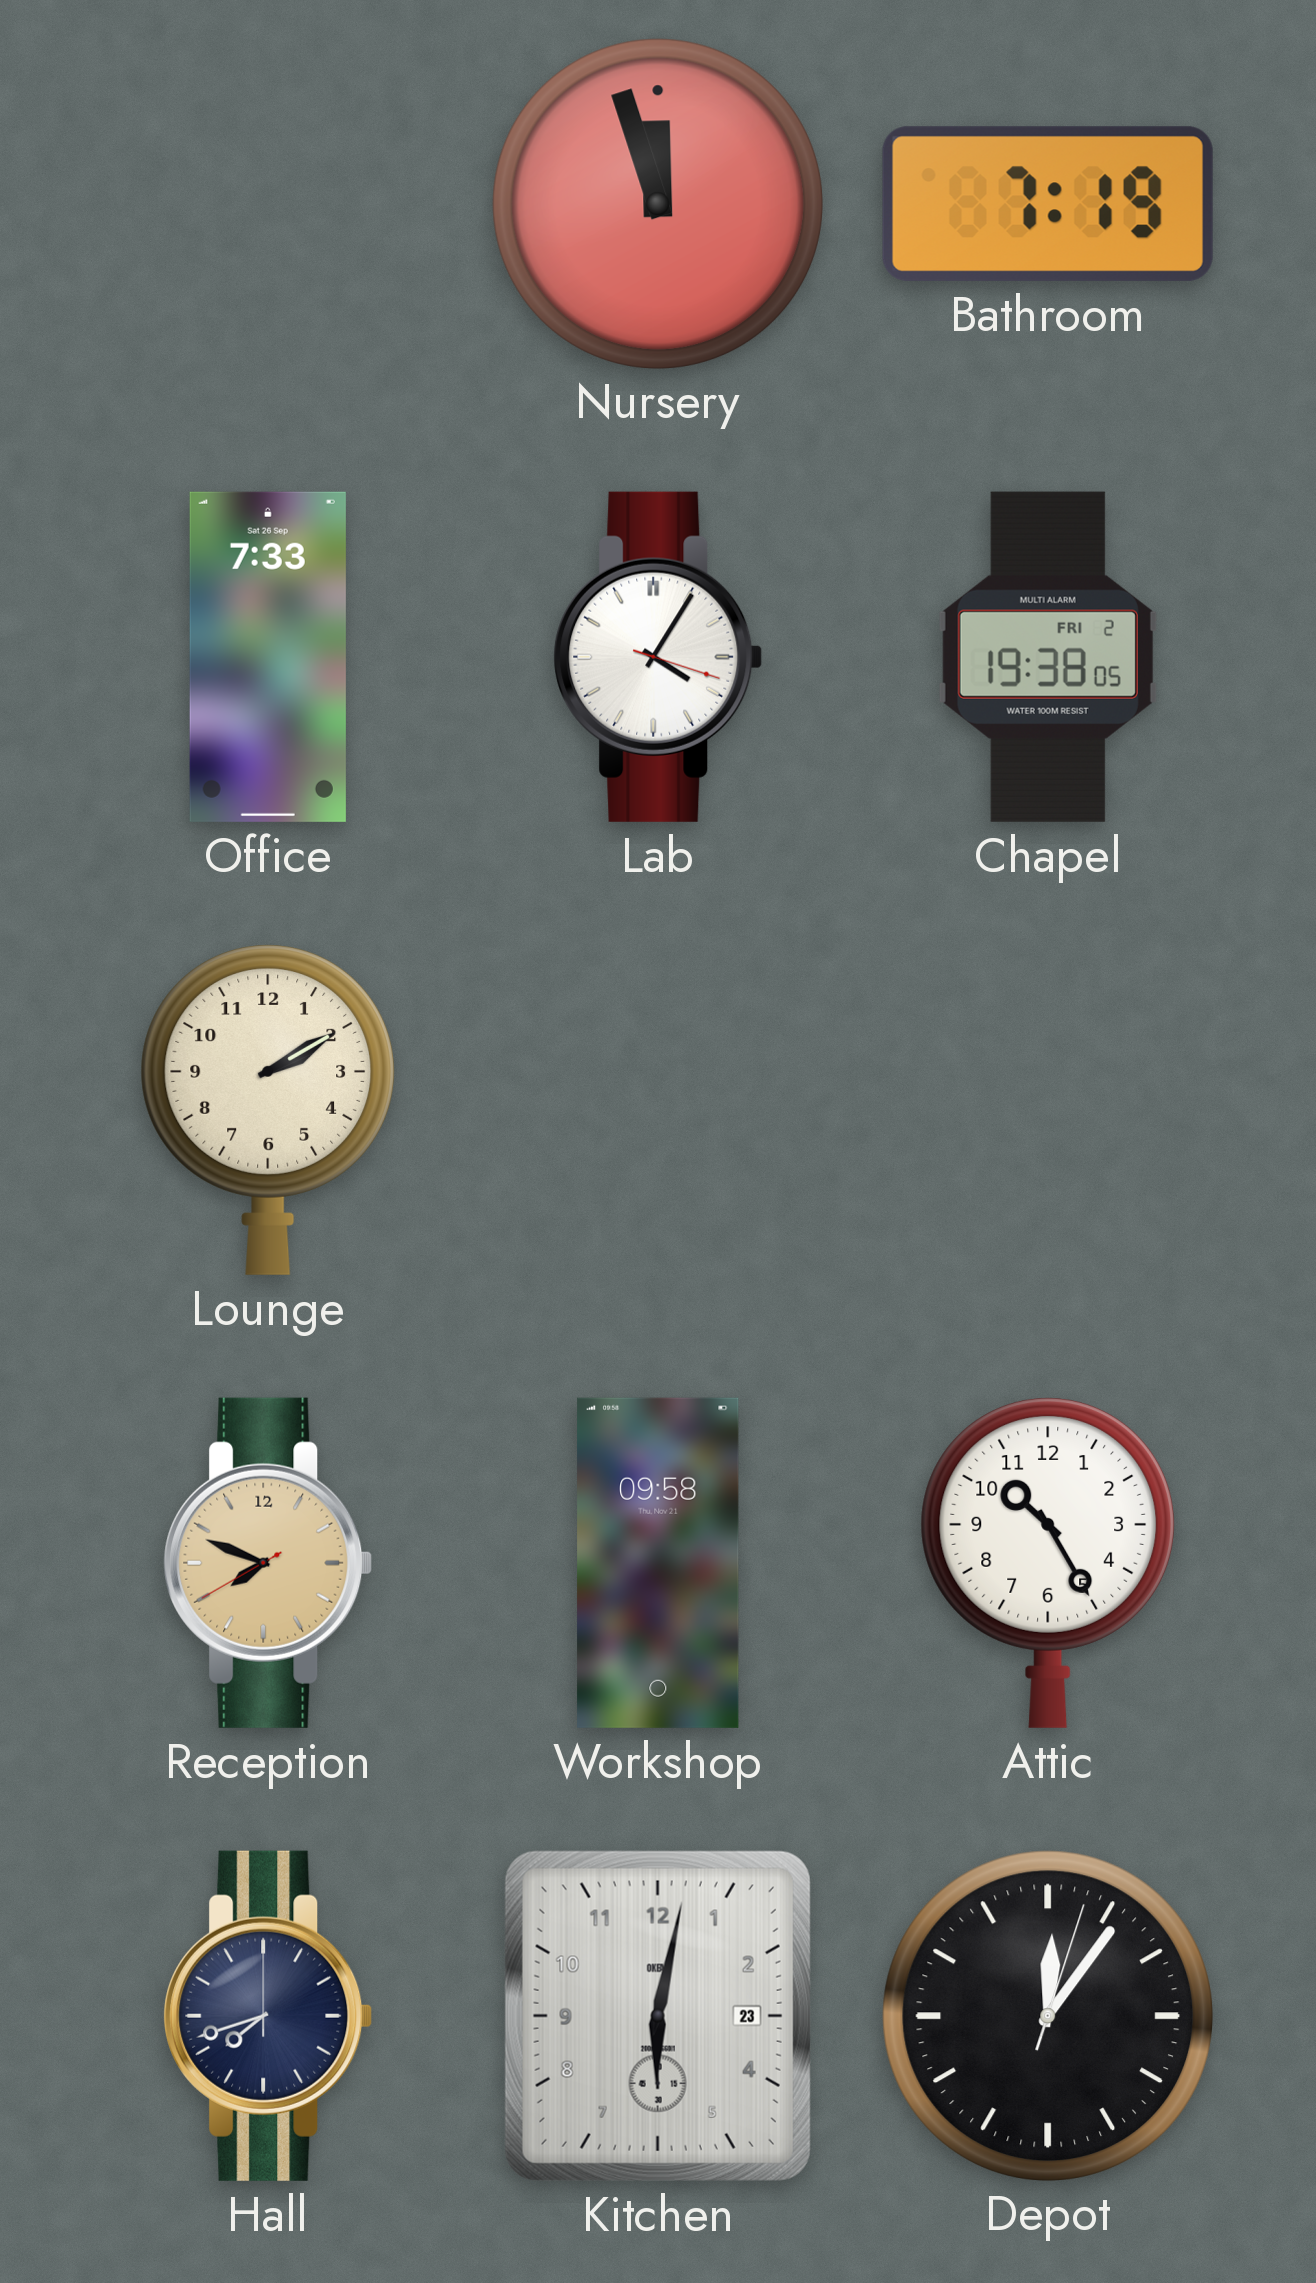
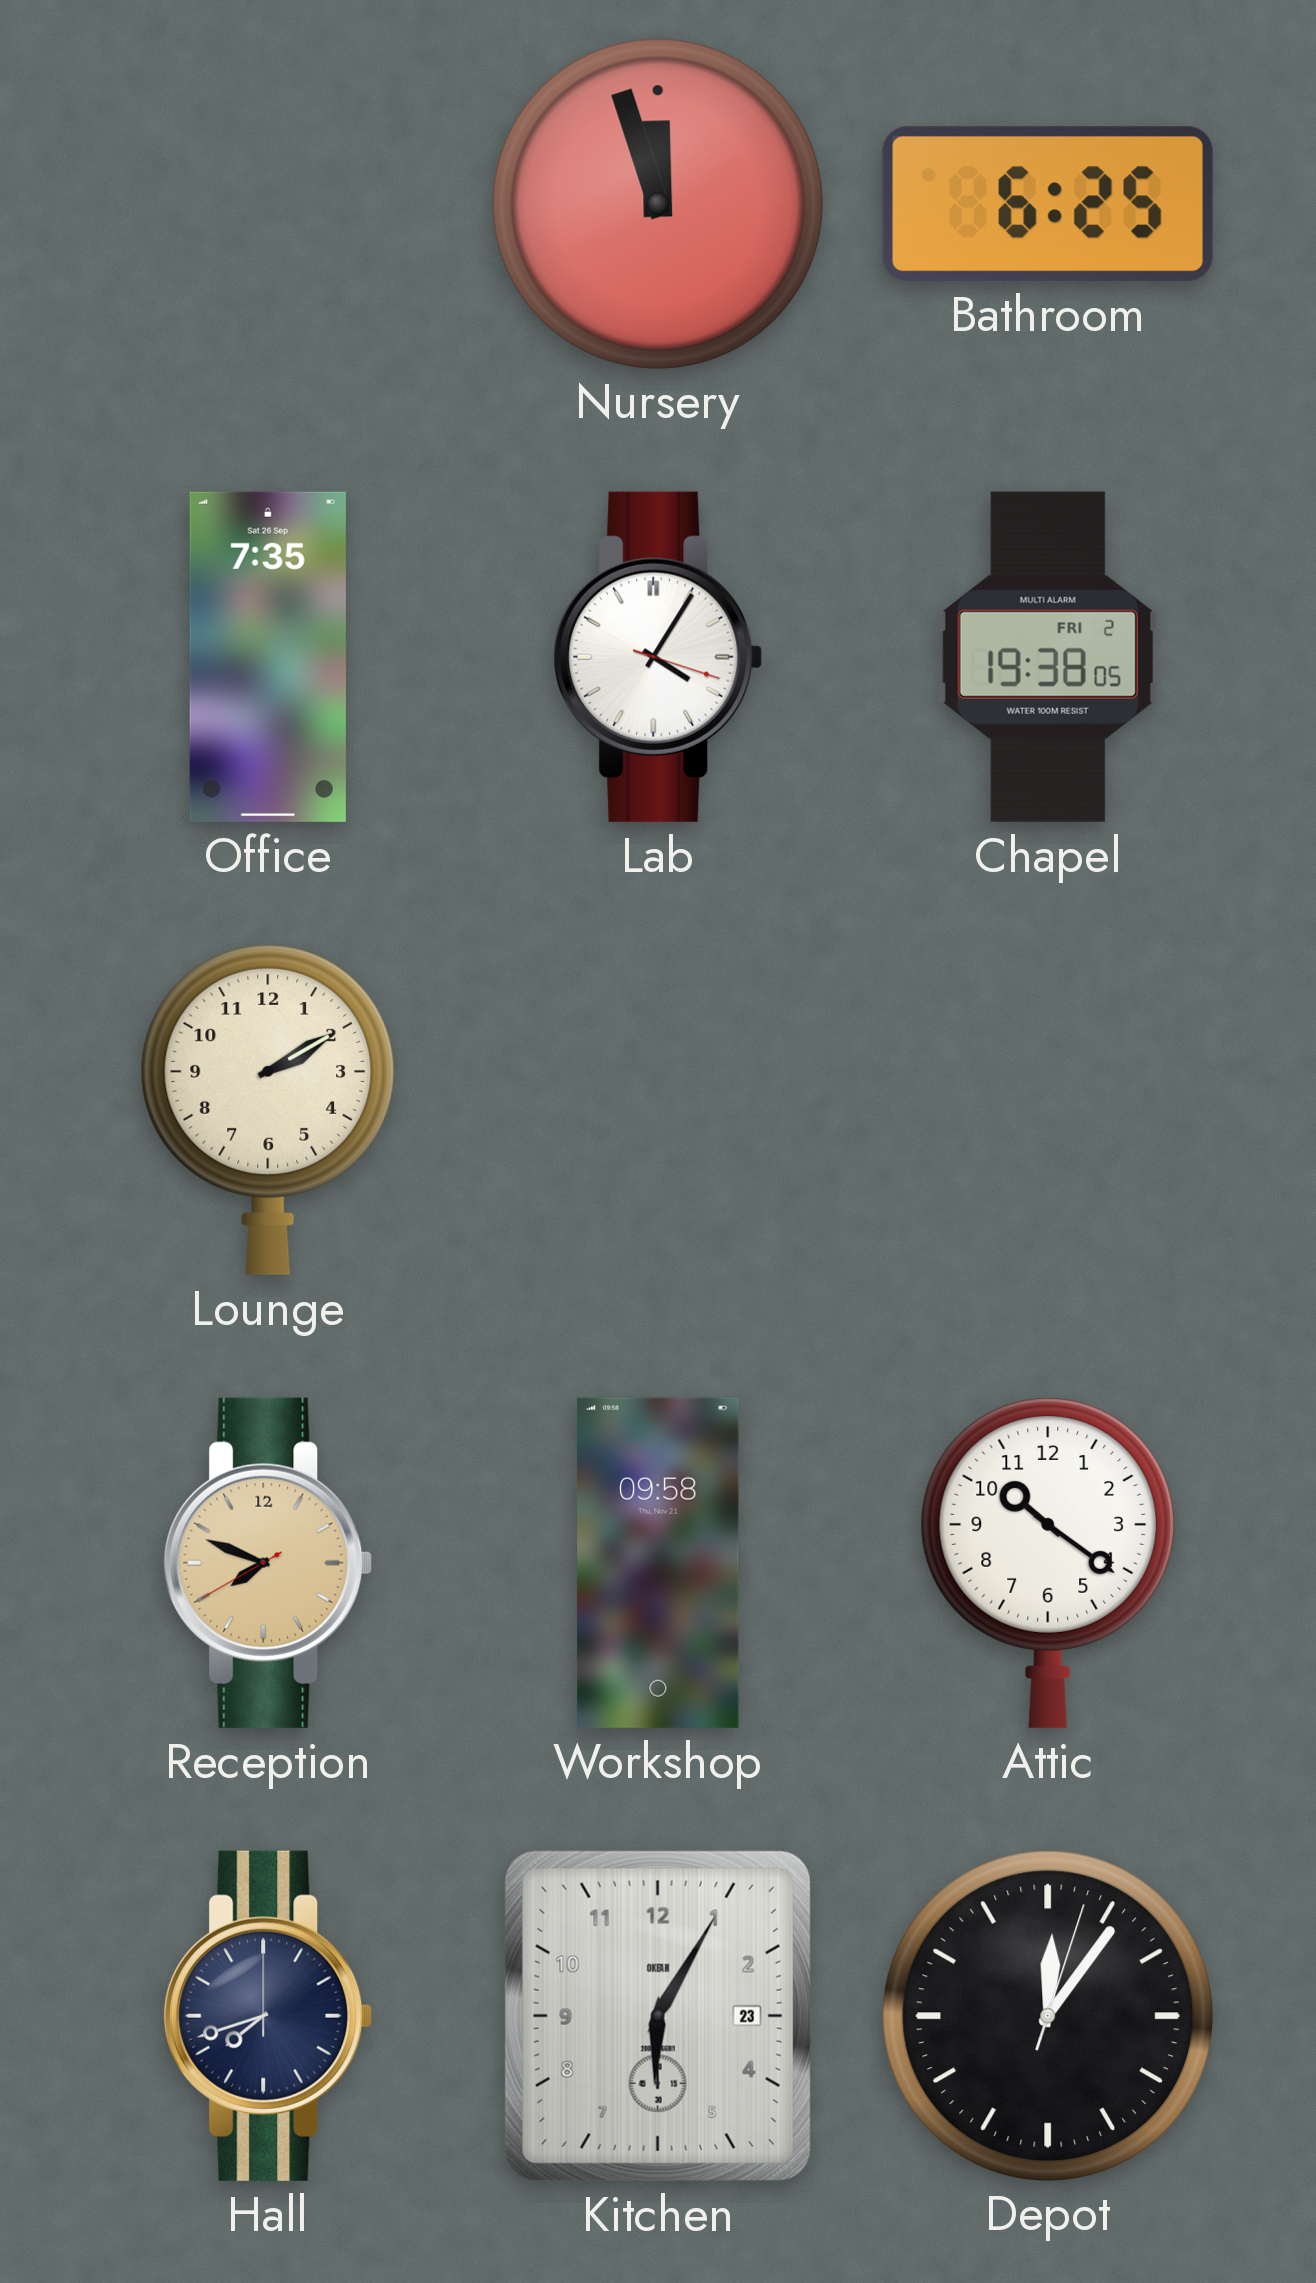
Bathroom: 7:19 -> 6:25 (1048, 204)
Office: 7:33 -> 7:35 (268, 657)
Attic: 10:25 -> 10:21 (1048, 1563)
Kitchen: 6:02 -> 6:05 (658, 2016)
